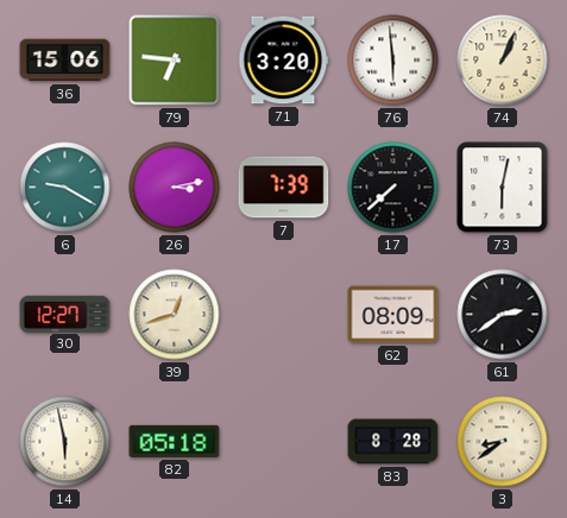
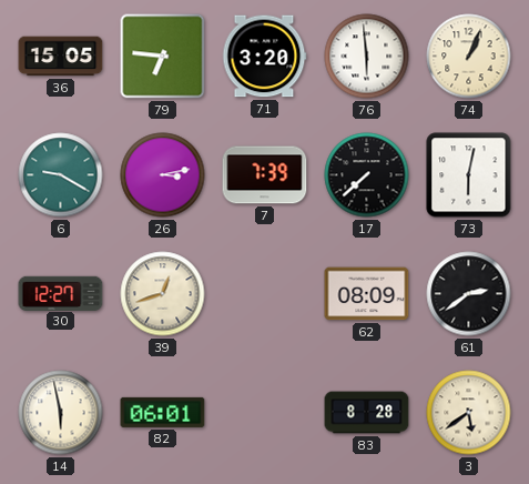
36: 15:06 -> 15:05 (61, 57)
82: 05:18 -> 06:01 (163, 412)
3: 8:39 -> 5:39 (469, 413)
